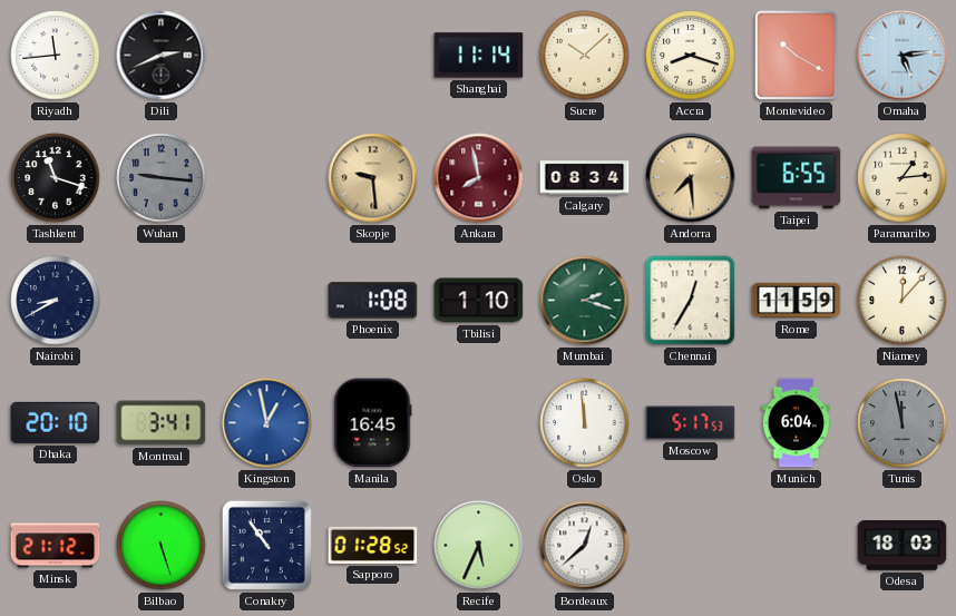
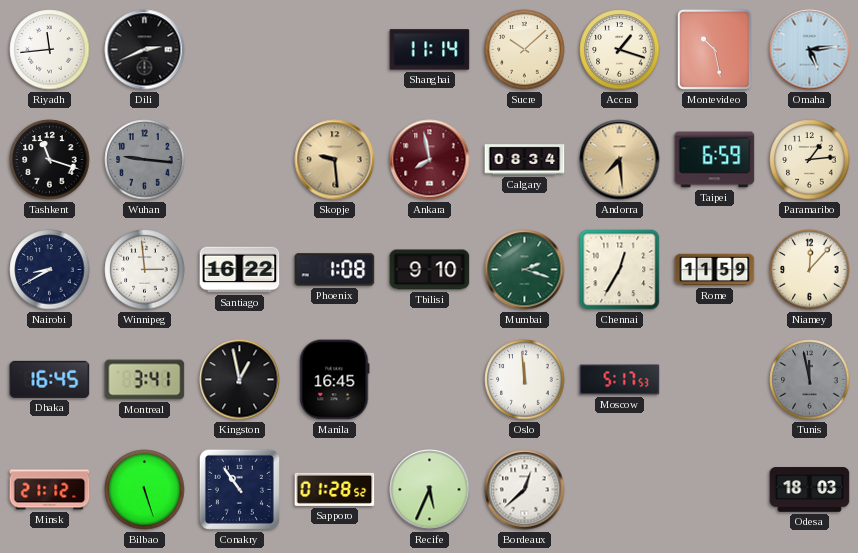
Accra: 8:18 -> 1:18 (620, 50)
Montevideo: 10:20 -> 10:28 (714, 49)
Taipei: 6:55 -> 6:59 (715, 160)
Winnipeg: none -> 2:59 (145, 270)
Santiago: none -> 16:22 (240, 270)
Tbilisi: 1:10 -> 9:10 (430, 270)
Dhaka: 20:10 -> 16:45 (50, 379)
Kingston dial: blue -> black (240, 380)
Munich: 6:04 -> none (796, 423)
